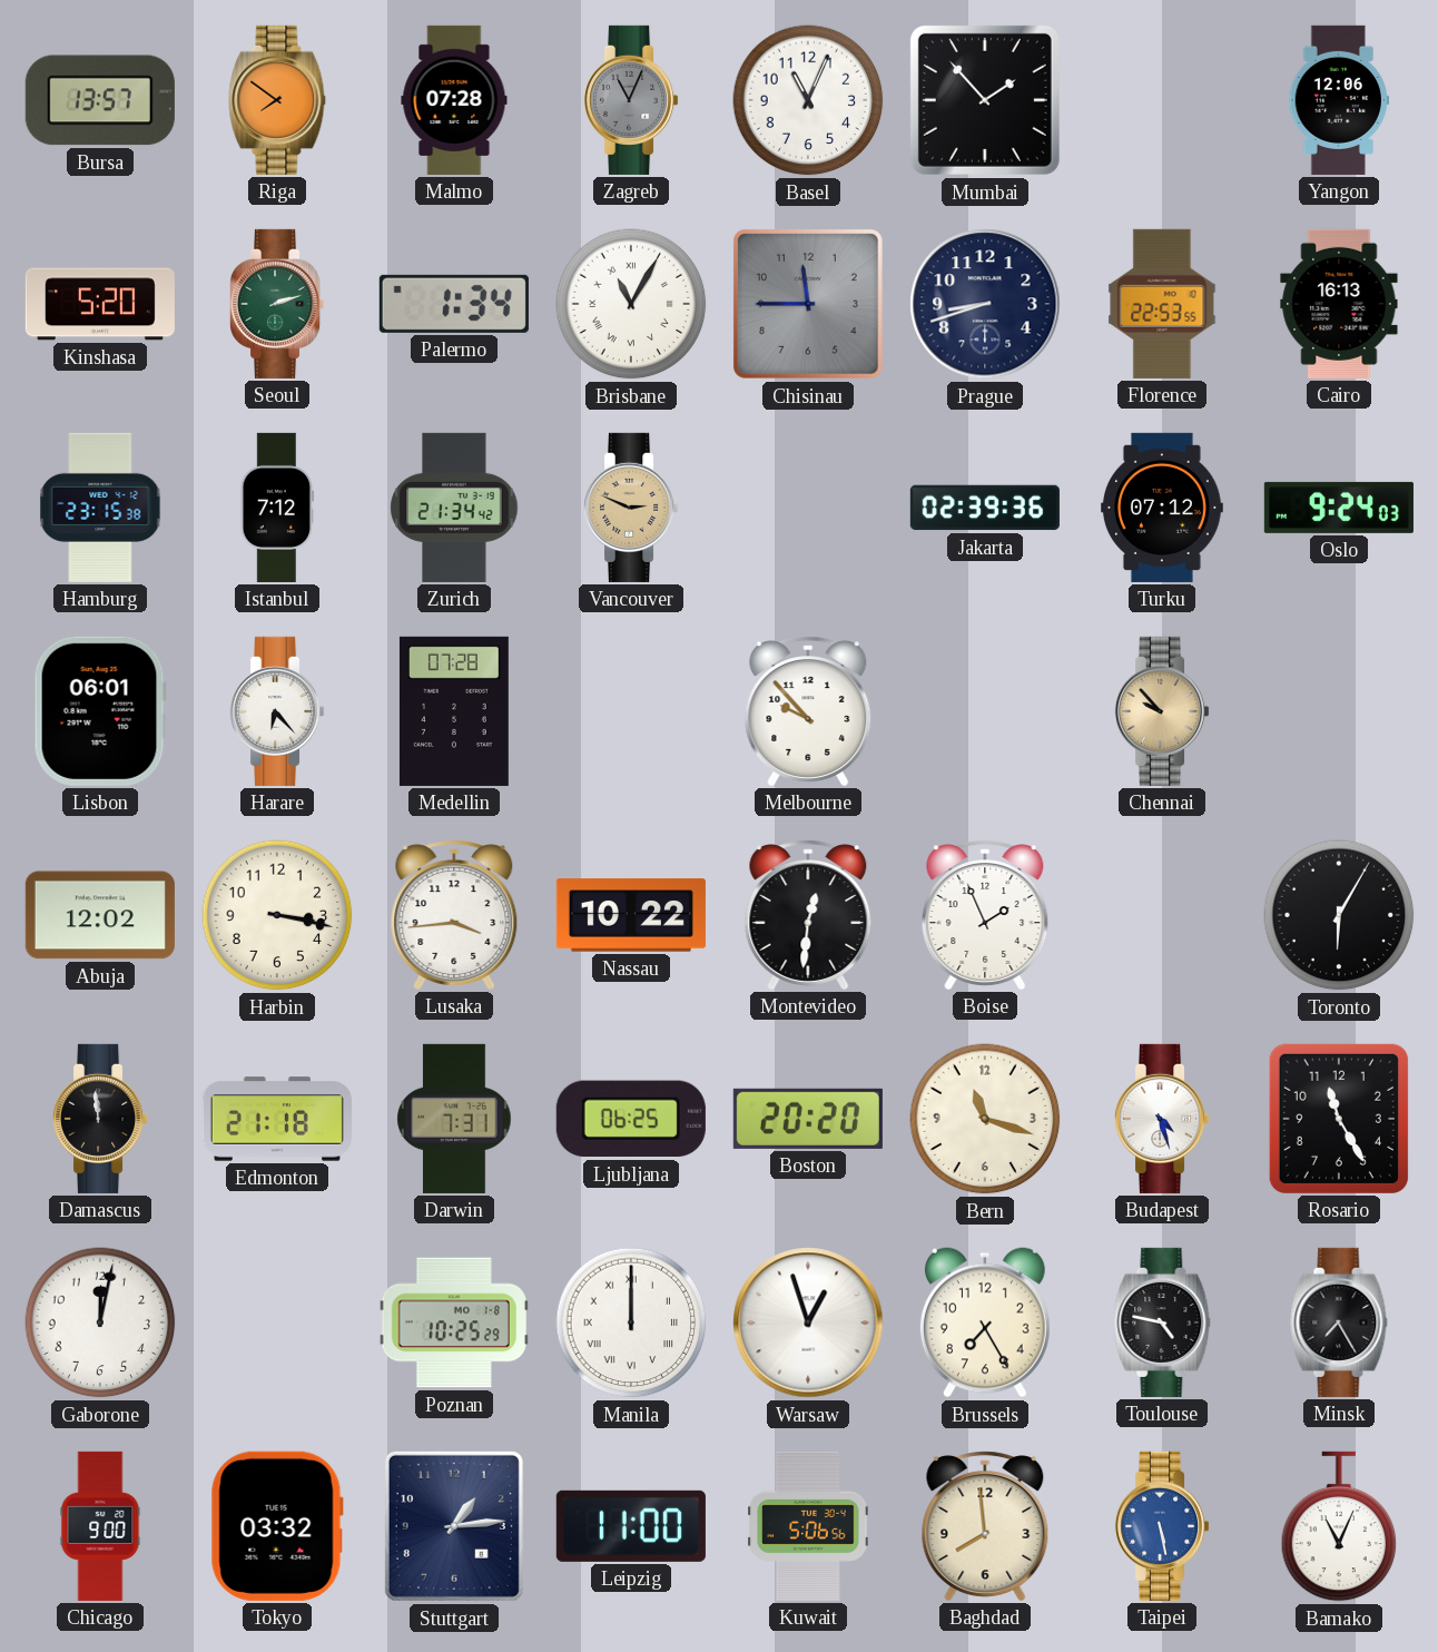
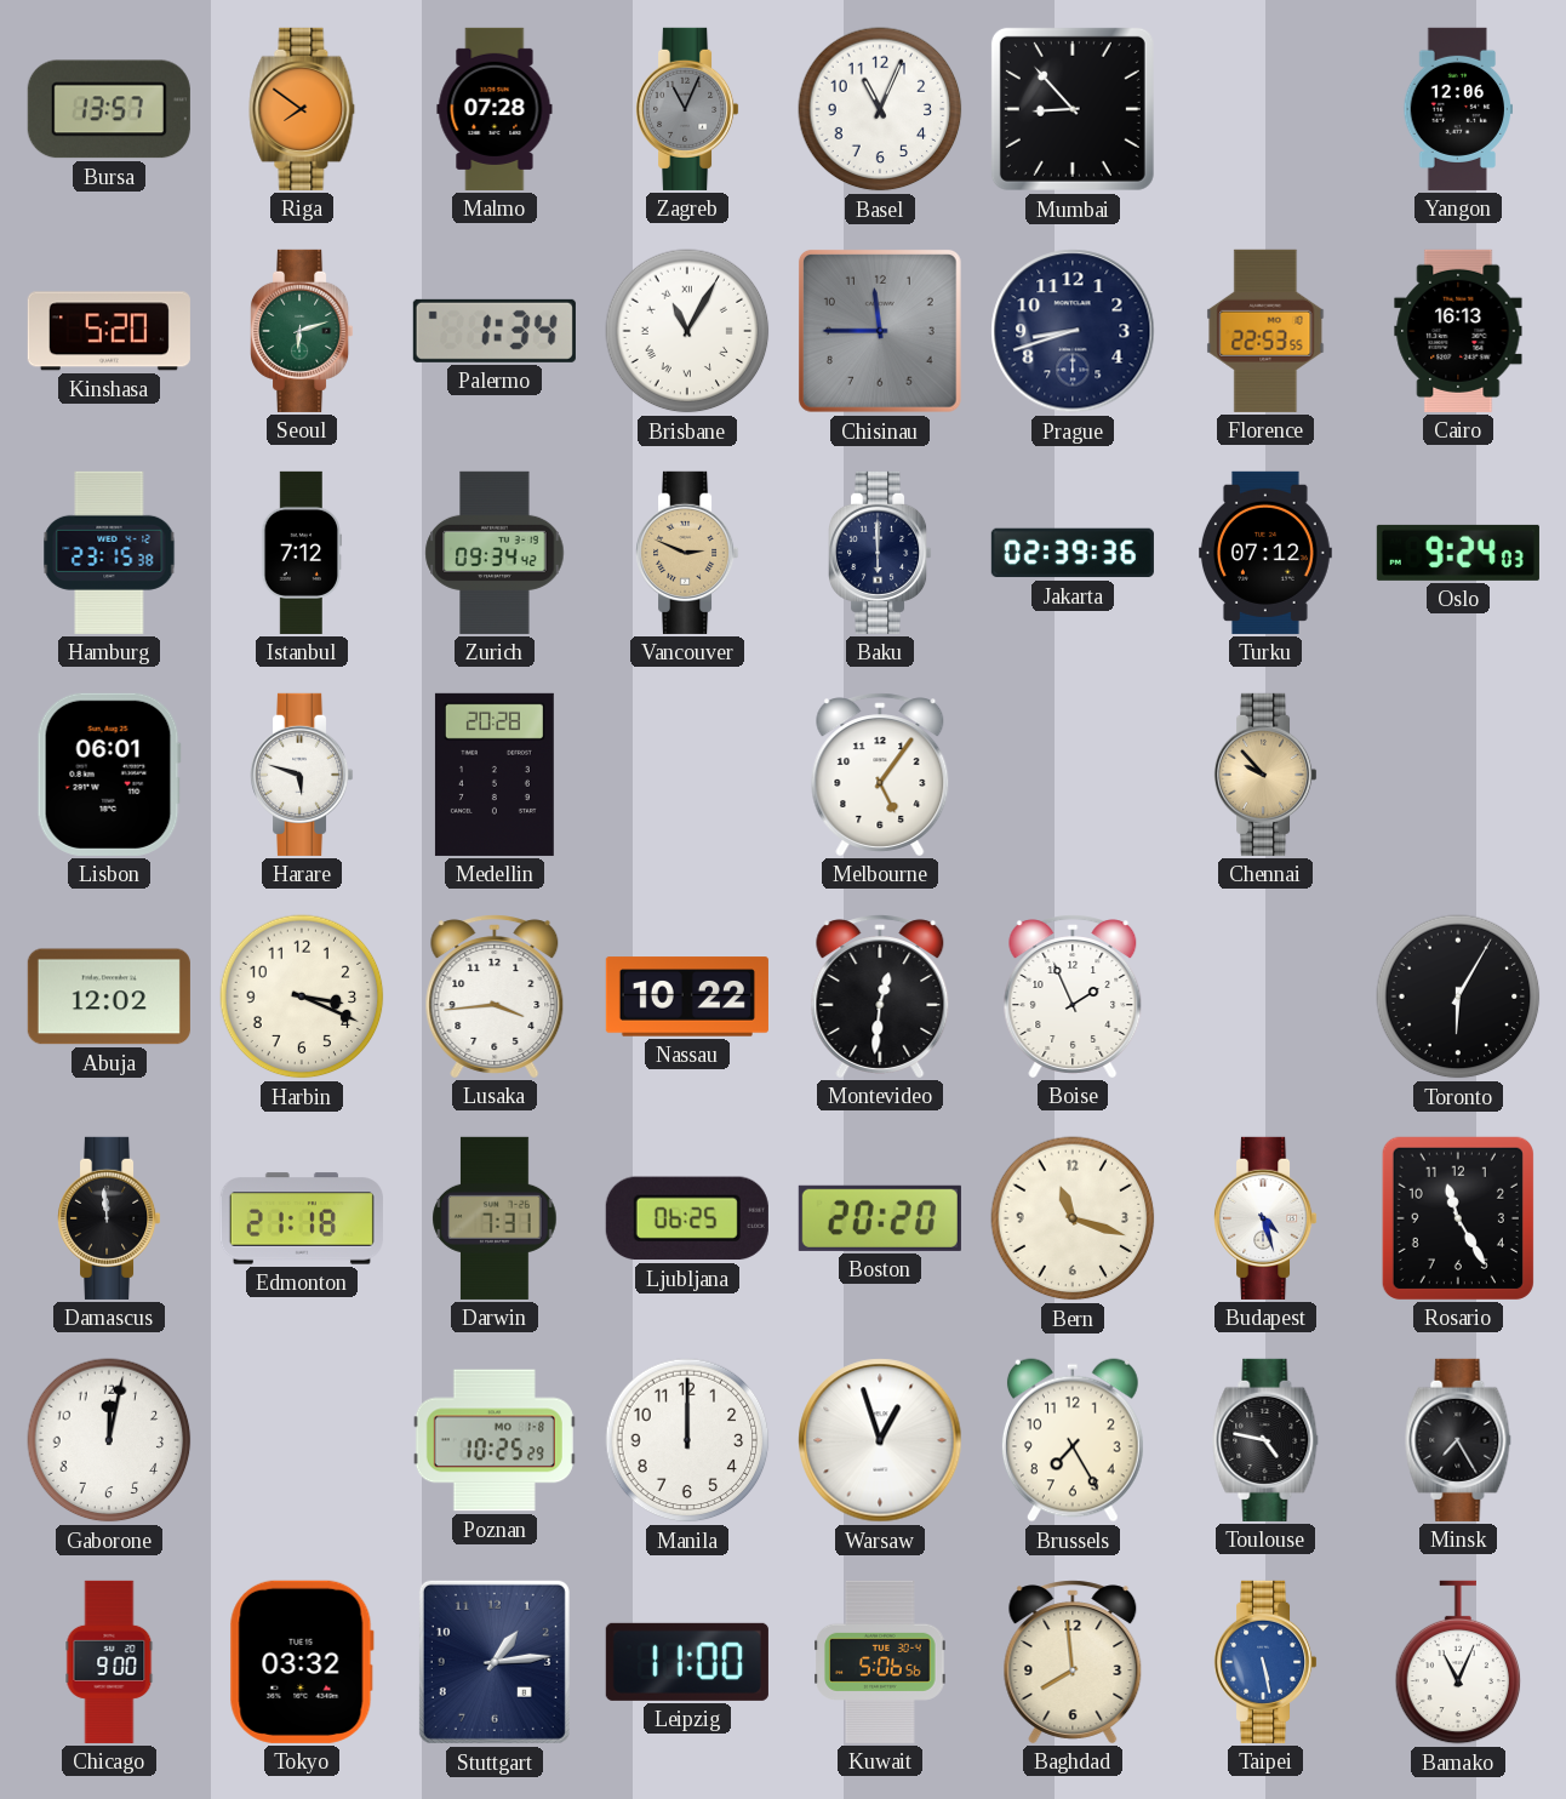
Mumbai: 1:53 -> 8:53 (1073, 109)
Seoul: 2:12 -> 6:12 (303, 331)
Zurich: 21:34 -> 09:34 (495, 553)
Baku: none -> 6:00 (881, 553)
Harare: 6:23 -> 5:48 (303, 775)
Medellin: 07:28 -> 20:28 (495, 775)
Melbourne: 9:53 -> 5:06 (880, 775)
Harbin: 3:17 -> 3:19 (302, 996)
Manila numerals: Roman -> Arabic (687, 1440)
